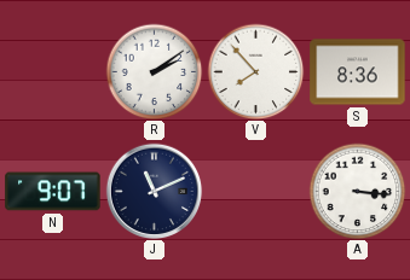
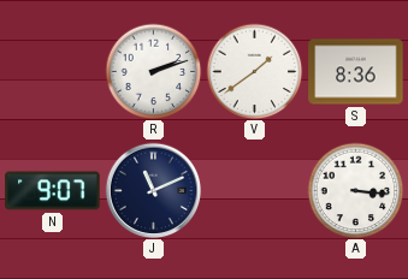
R: 2:09 -> 2:12 (153, 71)
V: 7:53 -> 1:39 (254, 71)
